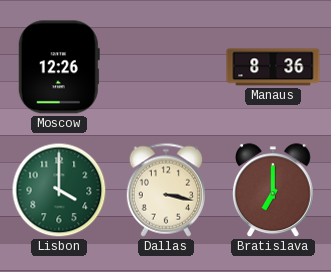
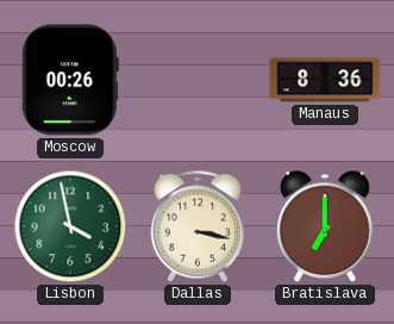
Moscow: 12:26 -> 00:26 (70, 80)
Lisbon: 4:00 -> 3:58 (70, 226)
